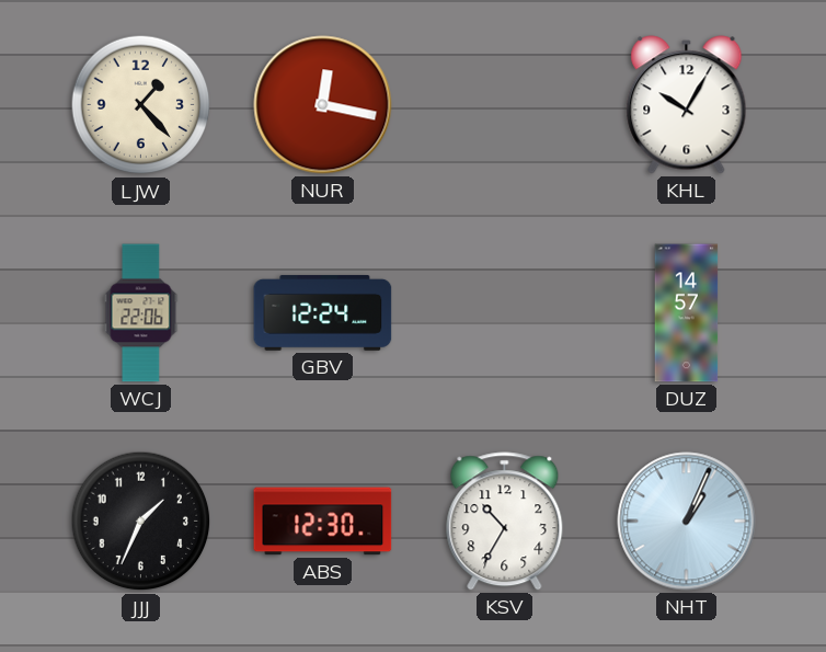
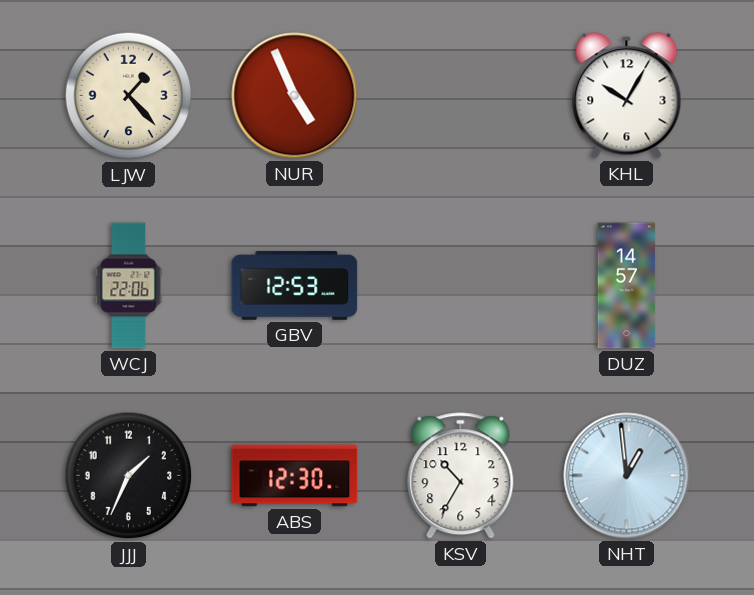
NUR: 12:17 -> 4:56 (295, 96)
GBV: 12:24 -> 12:53 (295, 285)
NHT: 1:04 -> 12:59 (627, 476)
